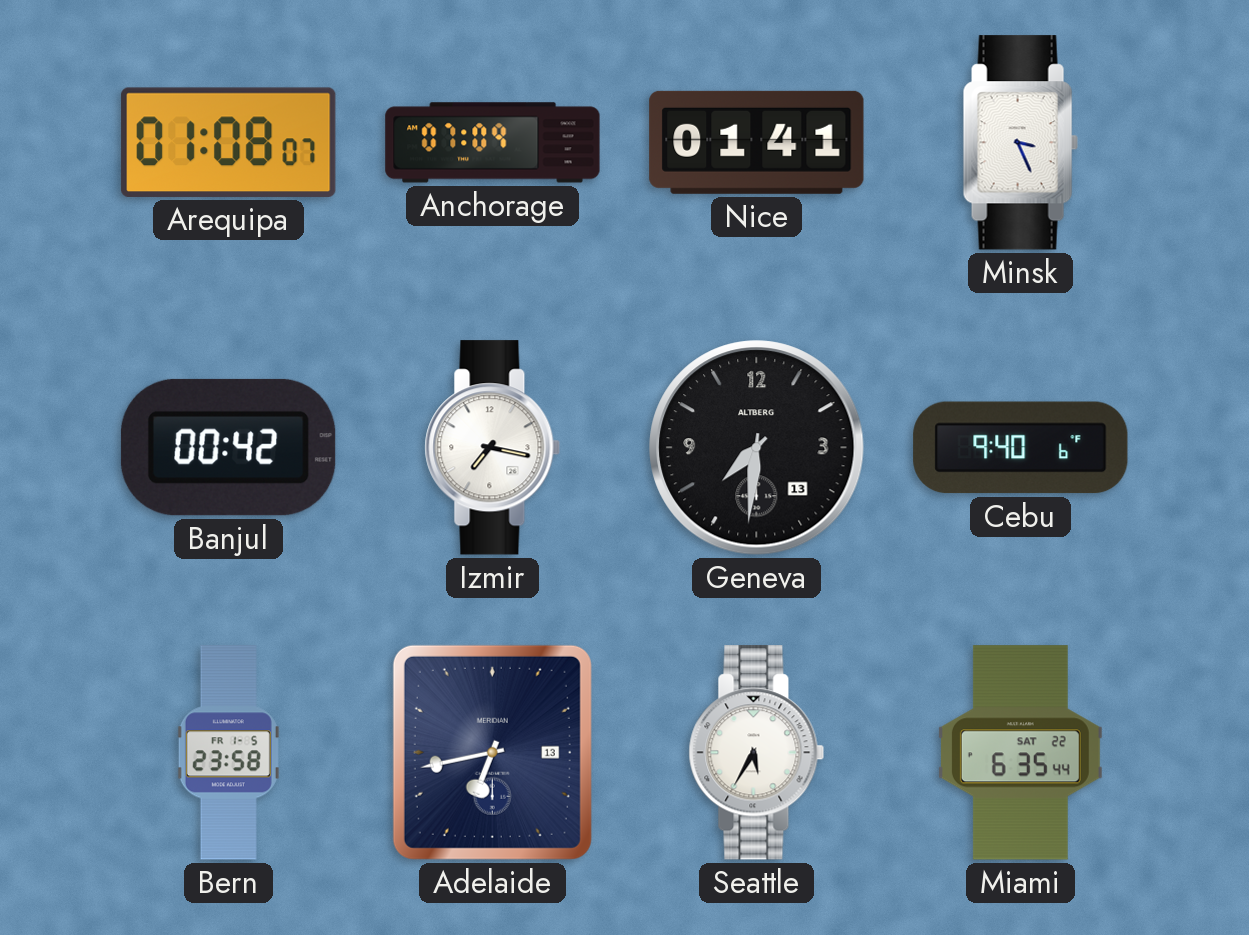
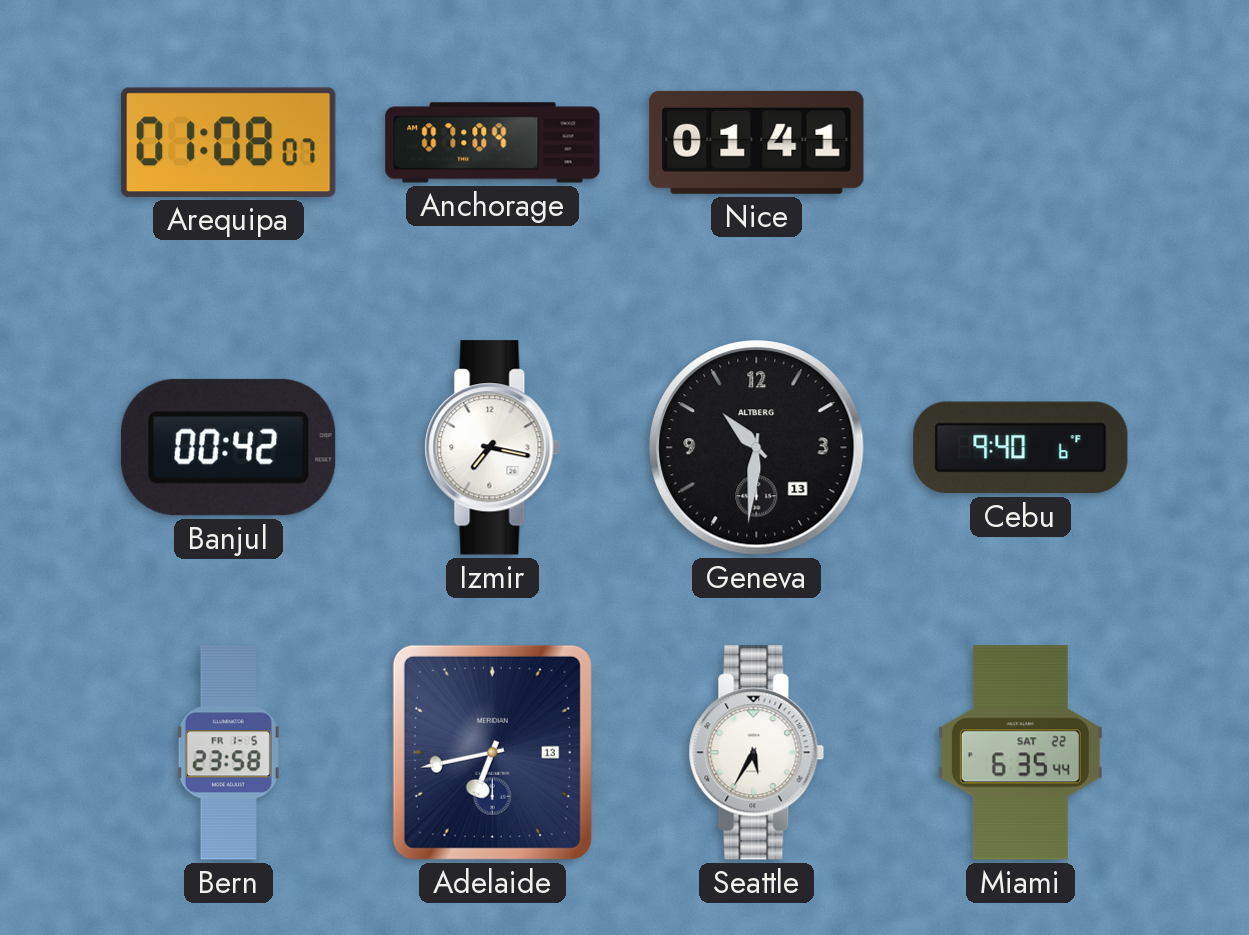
Minsk: 3:26 -> none (1020, 143)
Geneva: 7:31 -> 10:31 (757, 448)
